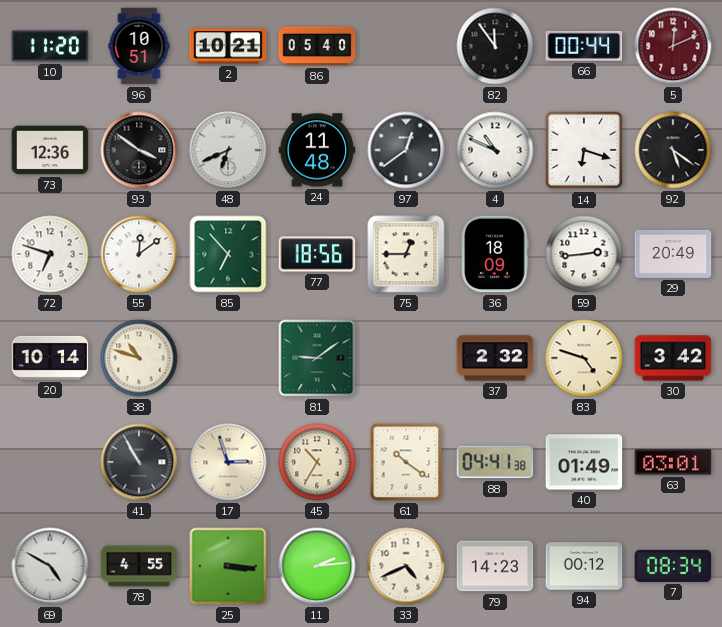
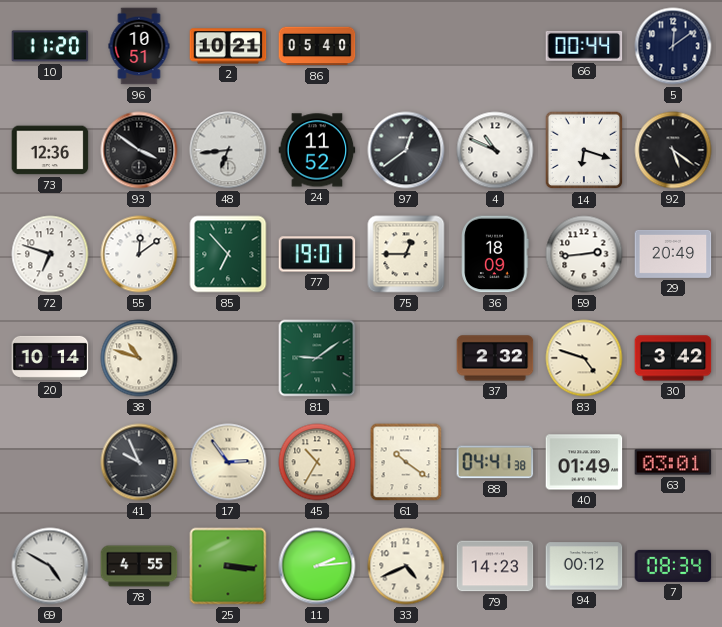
82: 11:54 -> none (495, 46)
5: 12:11 -> 12:09 (673, 46)
5 dial: burgundy -> navy (673, 46)
48: 6:41 -> 6:44 (228, 150)
24: 11:48 -> 11:52 (317, 150)
77: 18:56 -> 19:01 (317, 254)
41: 10:55 -> 9:56 (139, 462)
17: 2:57 -> 2:54 (228, 462)
